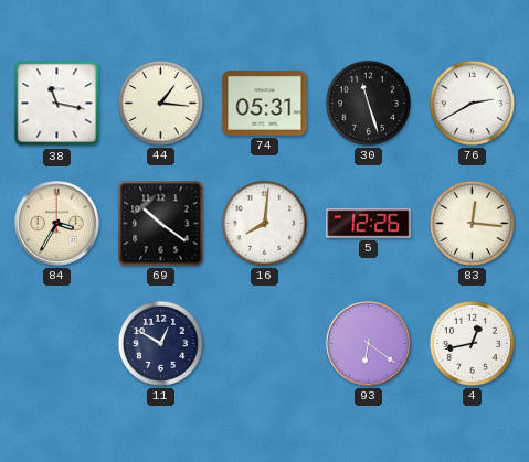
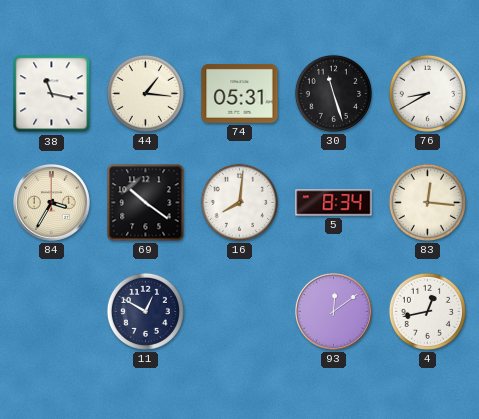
76: 2:40 -> 8:40 (427, 93)
5: 12:26 -> 8:34 (334, 203)
93: 6:21 -> 12:09 (334, 312)
